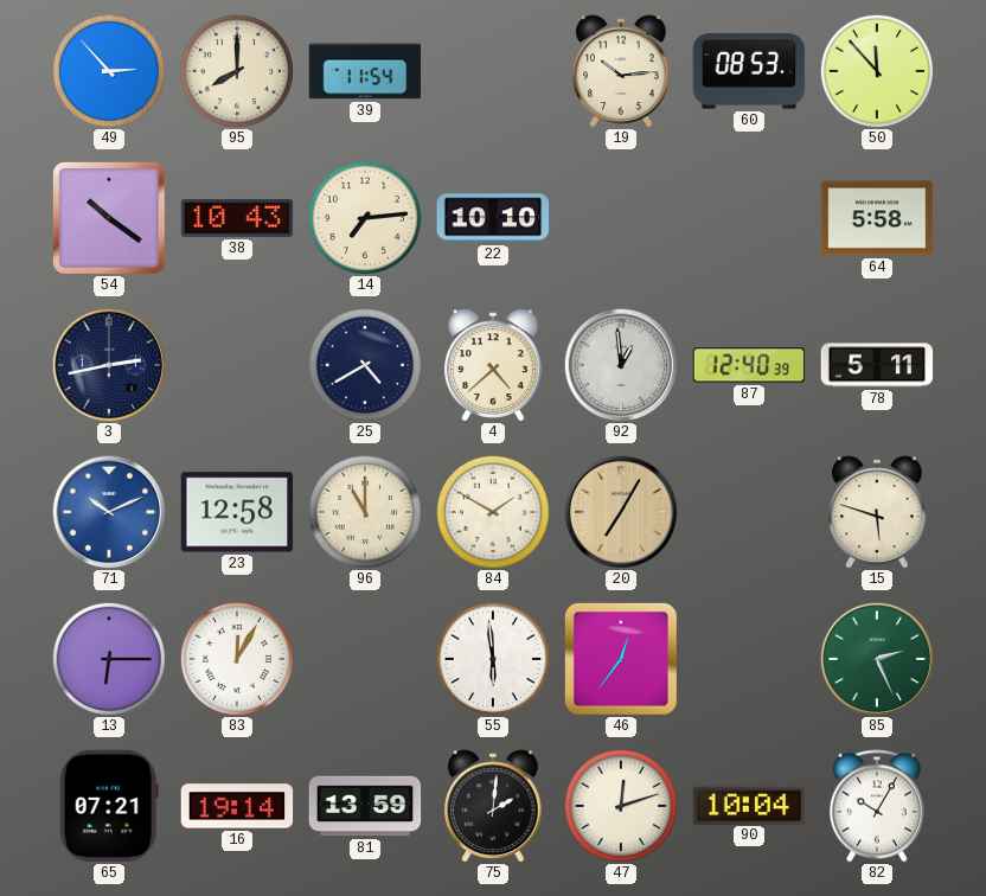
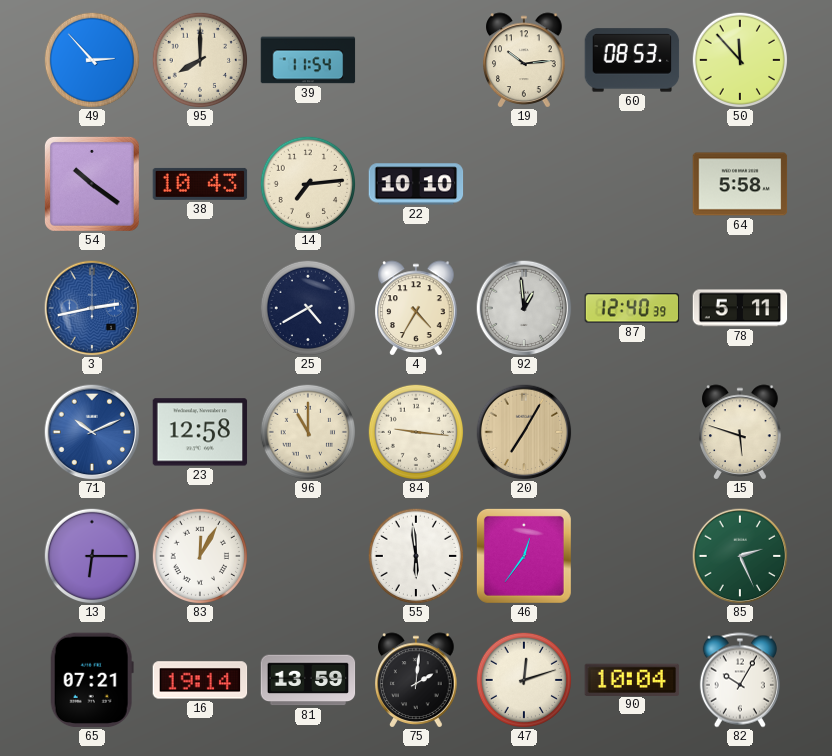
3 dial: navy -> blue (92, 308)
4: 4:38 -> 4:35 (416, 308)
84: 1:50 -> 9:16 (415, 431)
